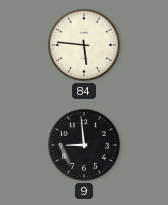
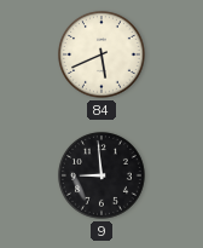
84: 5:46 -> 5:41 (101, 54)
